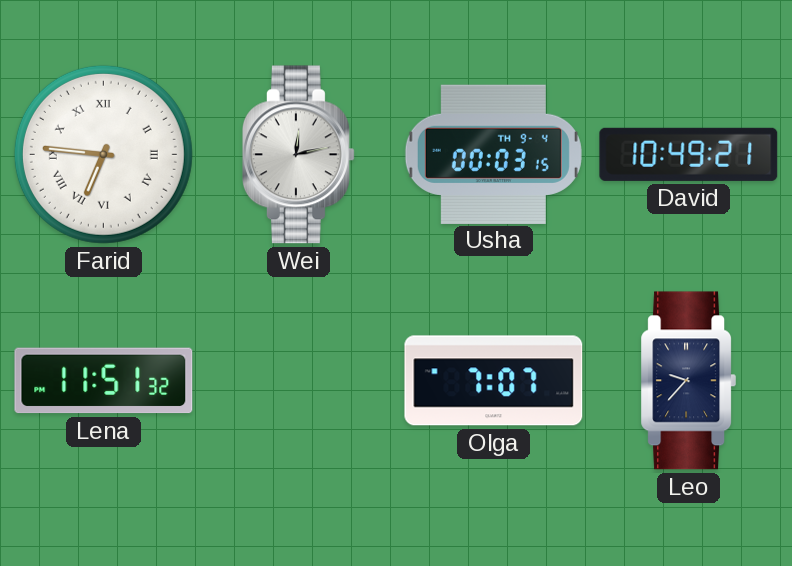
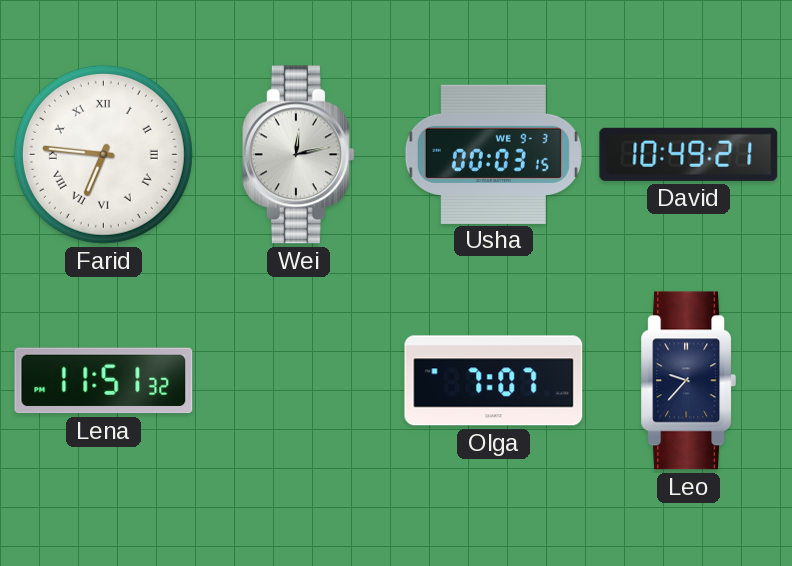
Usha date: TH 9-4 -> WE 9-3 (493, 154)
